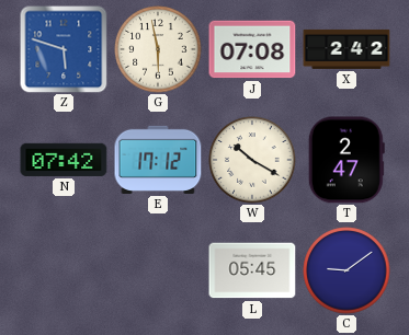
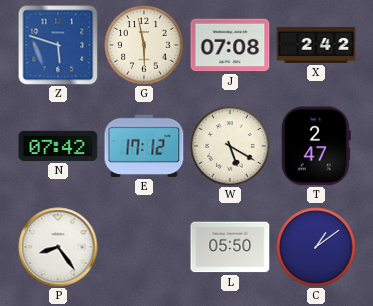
W: 10:20 -> 5:20 (230, 146)
P: none -> 8:24 (58, 247)
L: 05:45 -> 05:50 (230, 247)
C: 9:09 -> 1:09 (316, 247)
